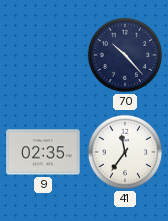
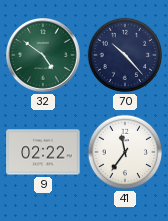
32: none -> 4:51 (44, 56)
9: 02:35 -> 02:22 (43, 152)
